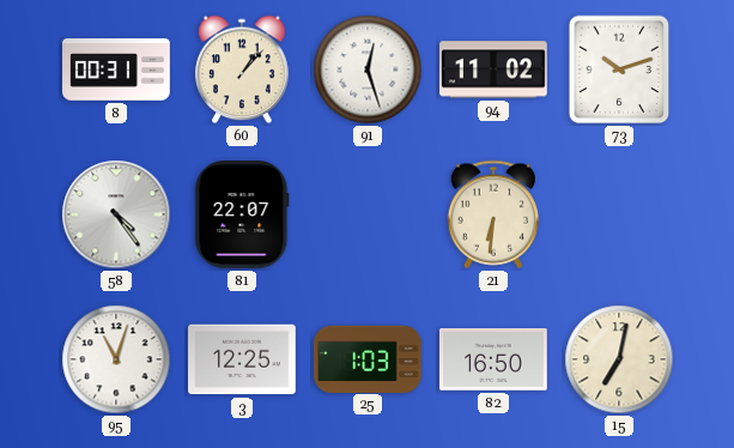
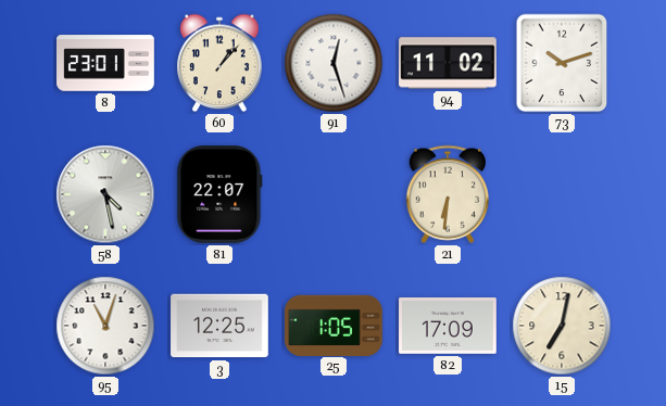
8: 00:31 -> 23:01 (105, 63)
58: 4:24 -> 4:28 (105, 194)
25: 1:03 -> 1:05 (334, 325)
82: 16:50 -> 17:09 (448, 327)
